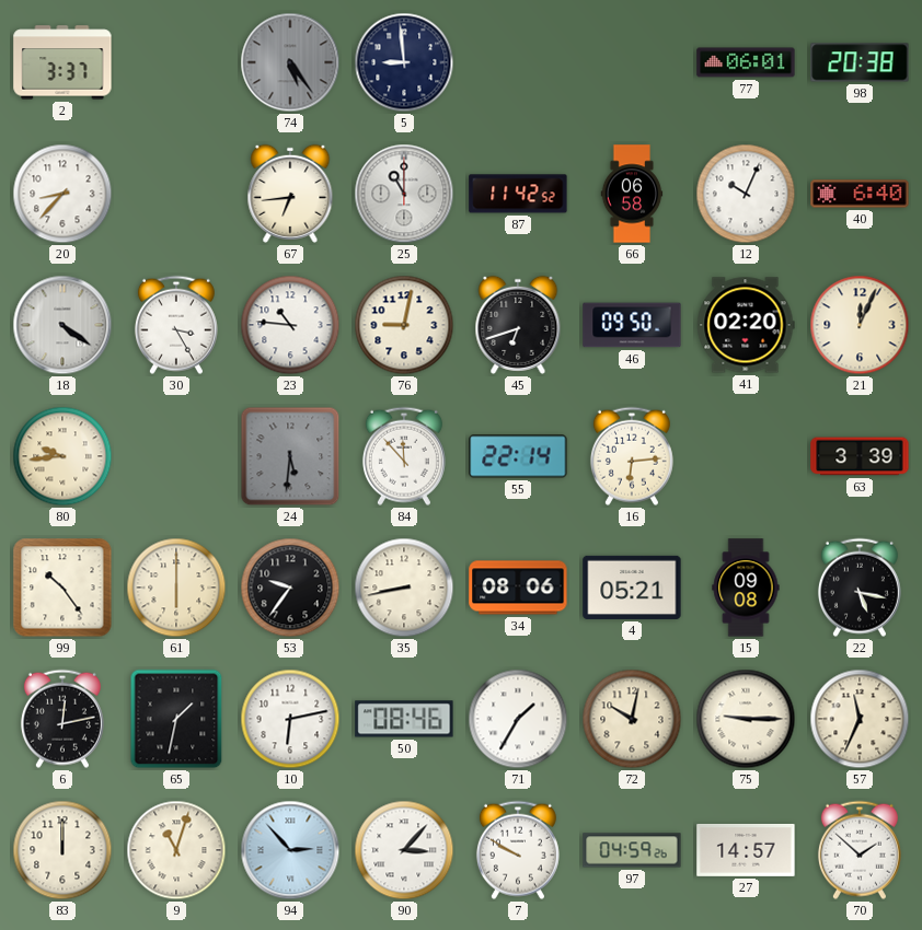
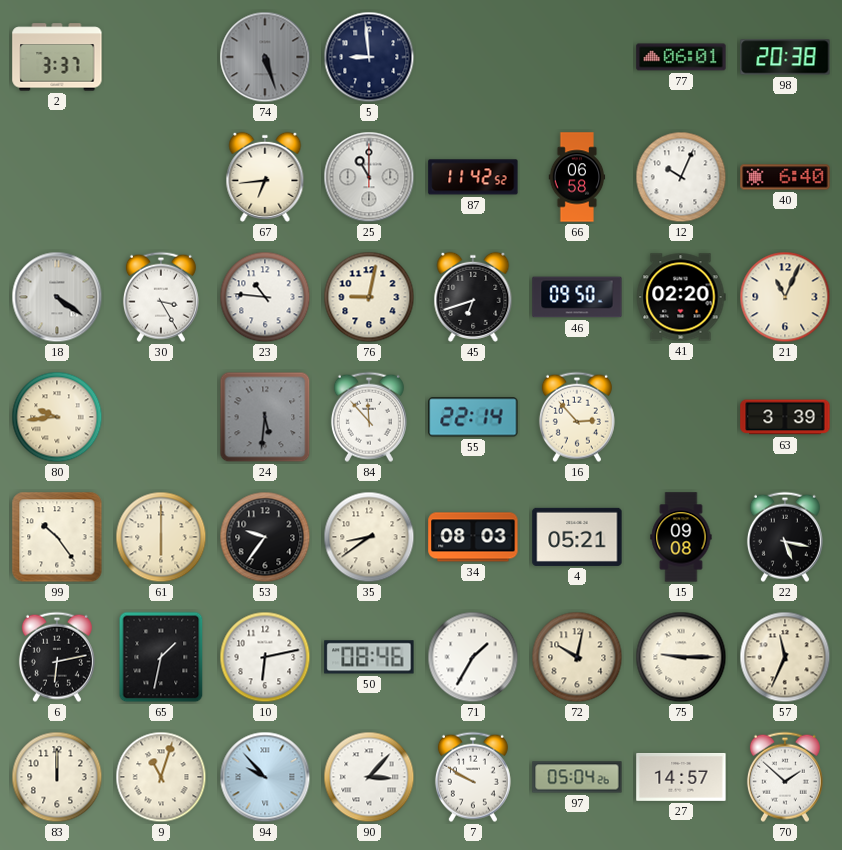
74: 5:24 -> 5:27 (265, 57)
20: 8:37 -> none (62, 194)
21: 12:04 -> 11:04 (785, 297)
16: 6:14 -> 2:53 (577, 417)
35: 8:43 -> 8:39 (369, 537)
34: 08:06 -> 08:03 (473, 537)
6: 12:13 -> 6:13 (57, 657)
94: 2:53 -> 9:53 (265, 777)
97: 04:59 -> 05:04 (577, 777)
